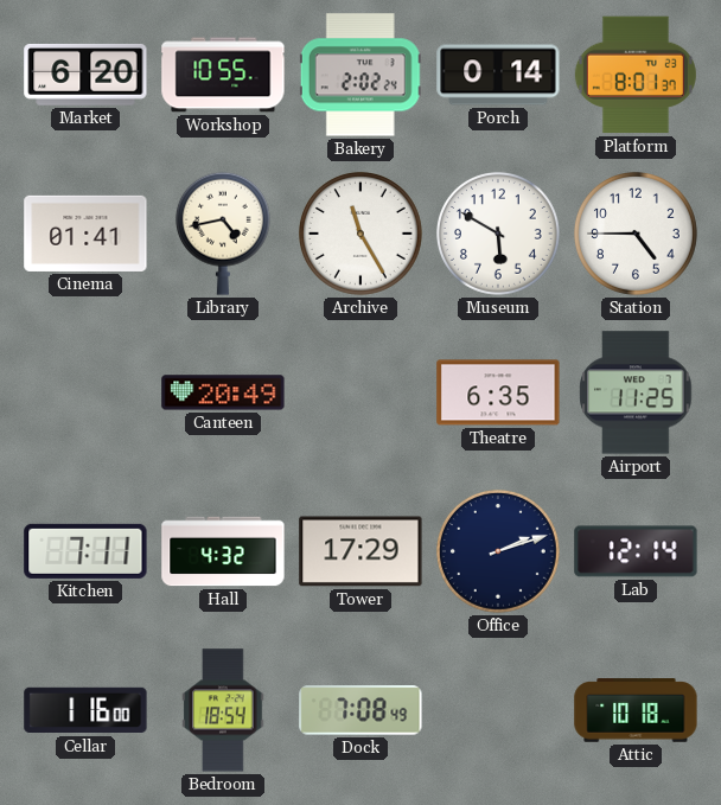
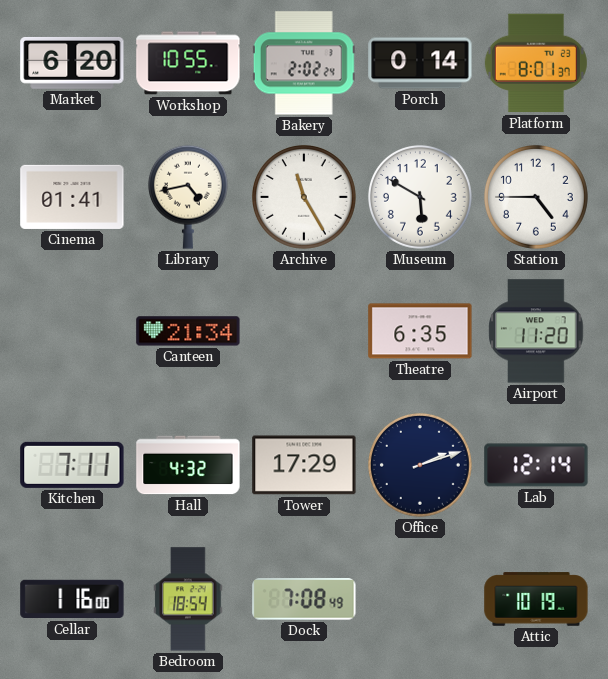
Canteen: 20:49 -> 21:34 (188, 331)
Airport: 11:25 -> 11:20 (536, 331)
Attic: 10:18 -> 10:19 (536, 599)
